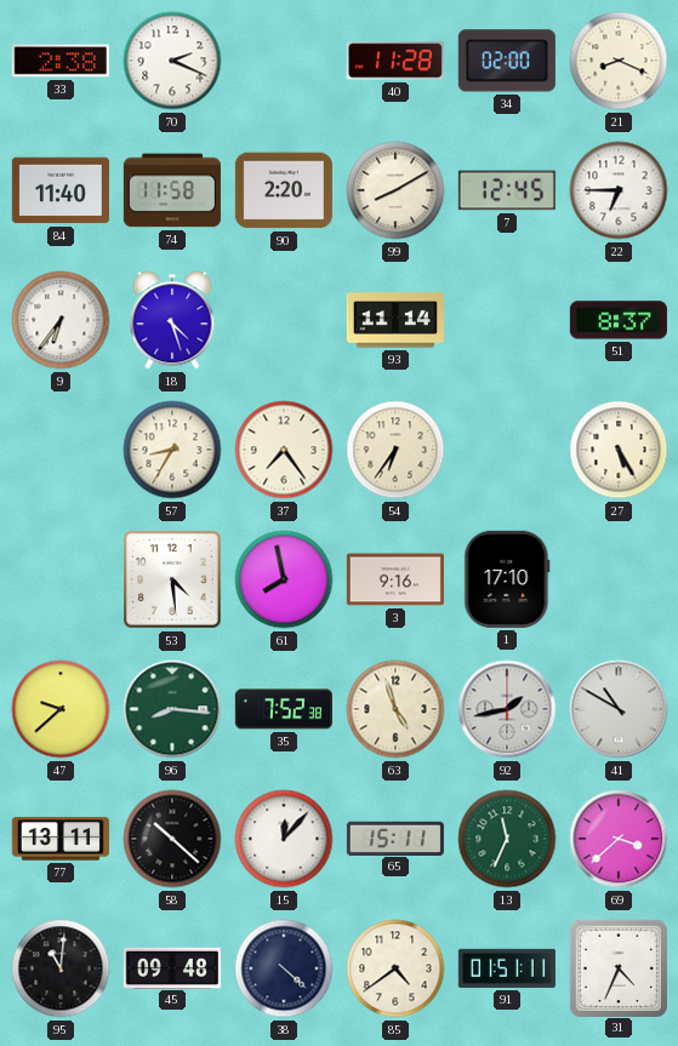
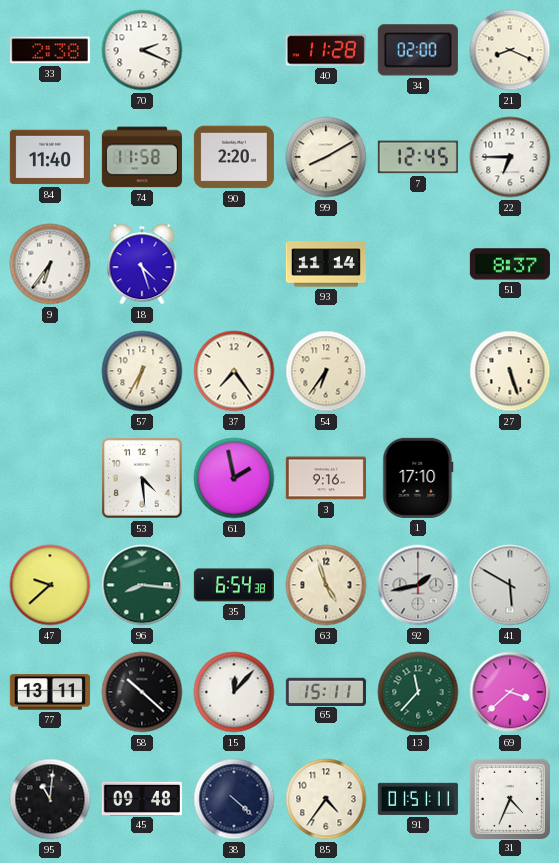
57: 8:35 -> 6:35 (142, 371)
27: 5:25 -> 5:27 (510, 371)
61: 7:58 -> 1:58 (234, 478)
35: 7:52 -> 6:54 (234, 585)
41: 10:50 -> 5:50 (510, 585)
13: 11:34 -> 11:37 (418, 692)
85: 4:39 -> 4:36 (326, 799)
